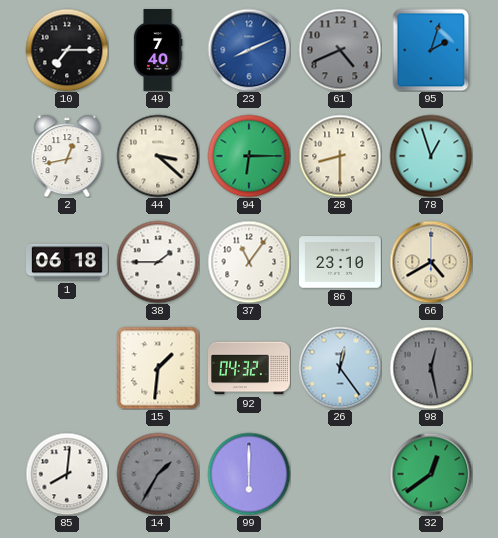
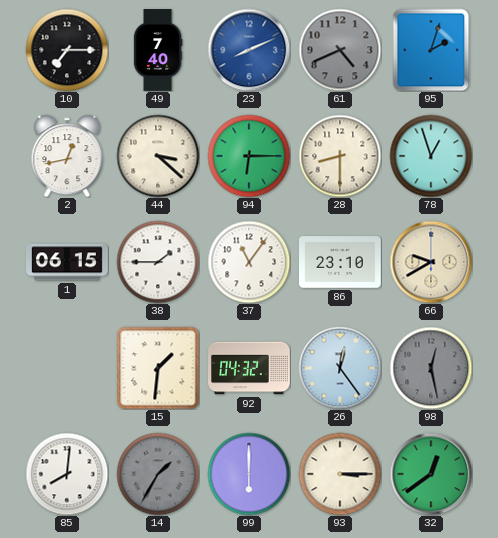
1: 06:18 -> 06:15 (67, 262)
66: 4:40 -> 9:40 (431, 262)
93: none -> 3:15 (340, 474)
